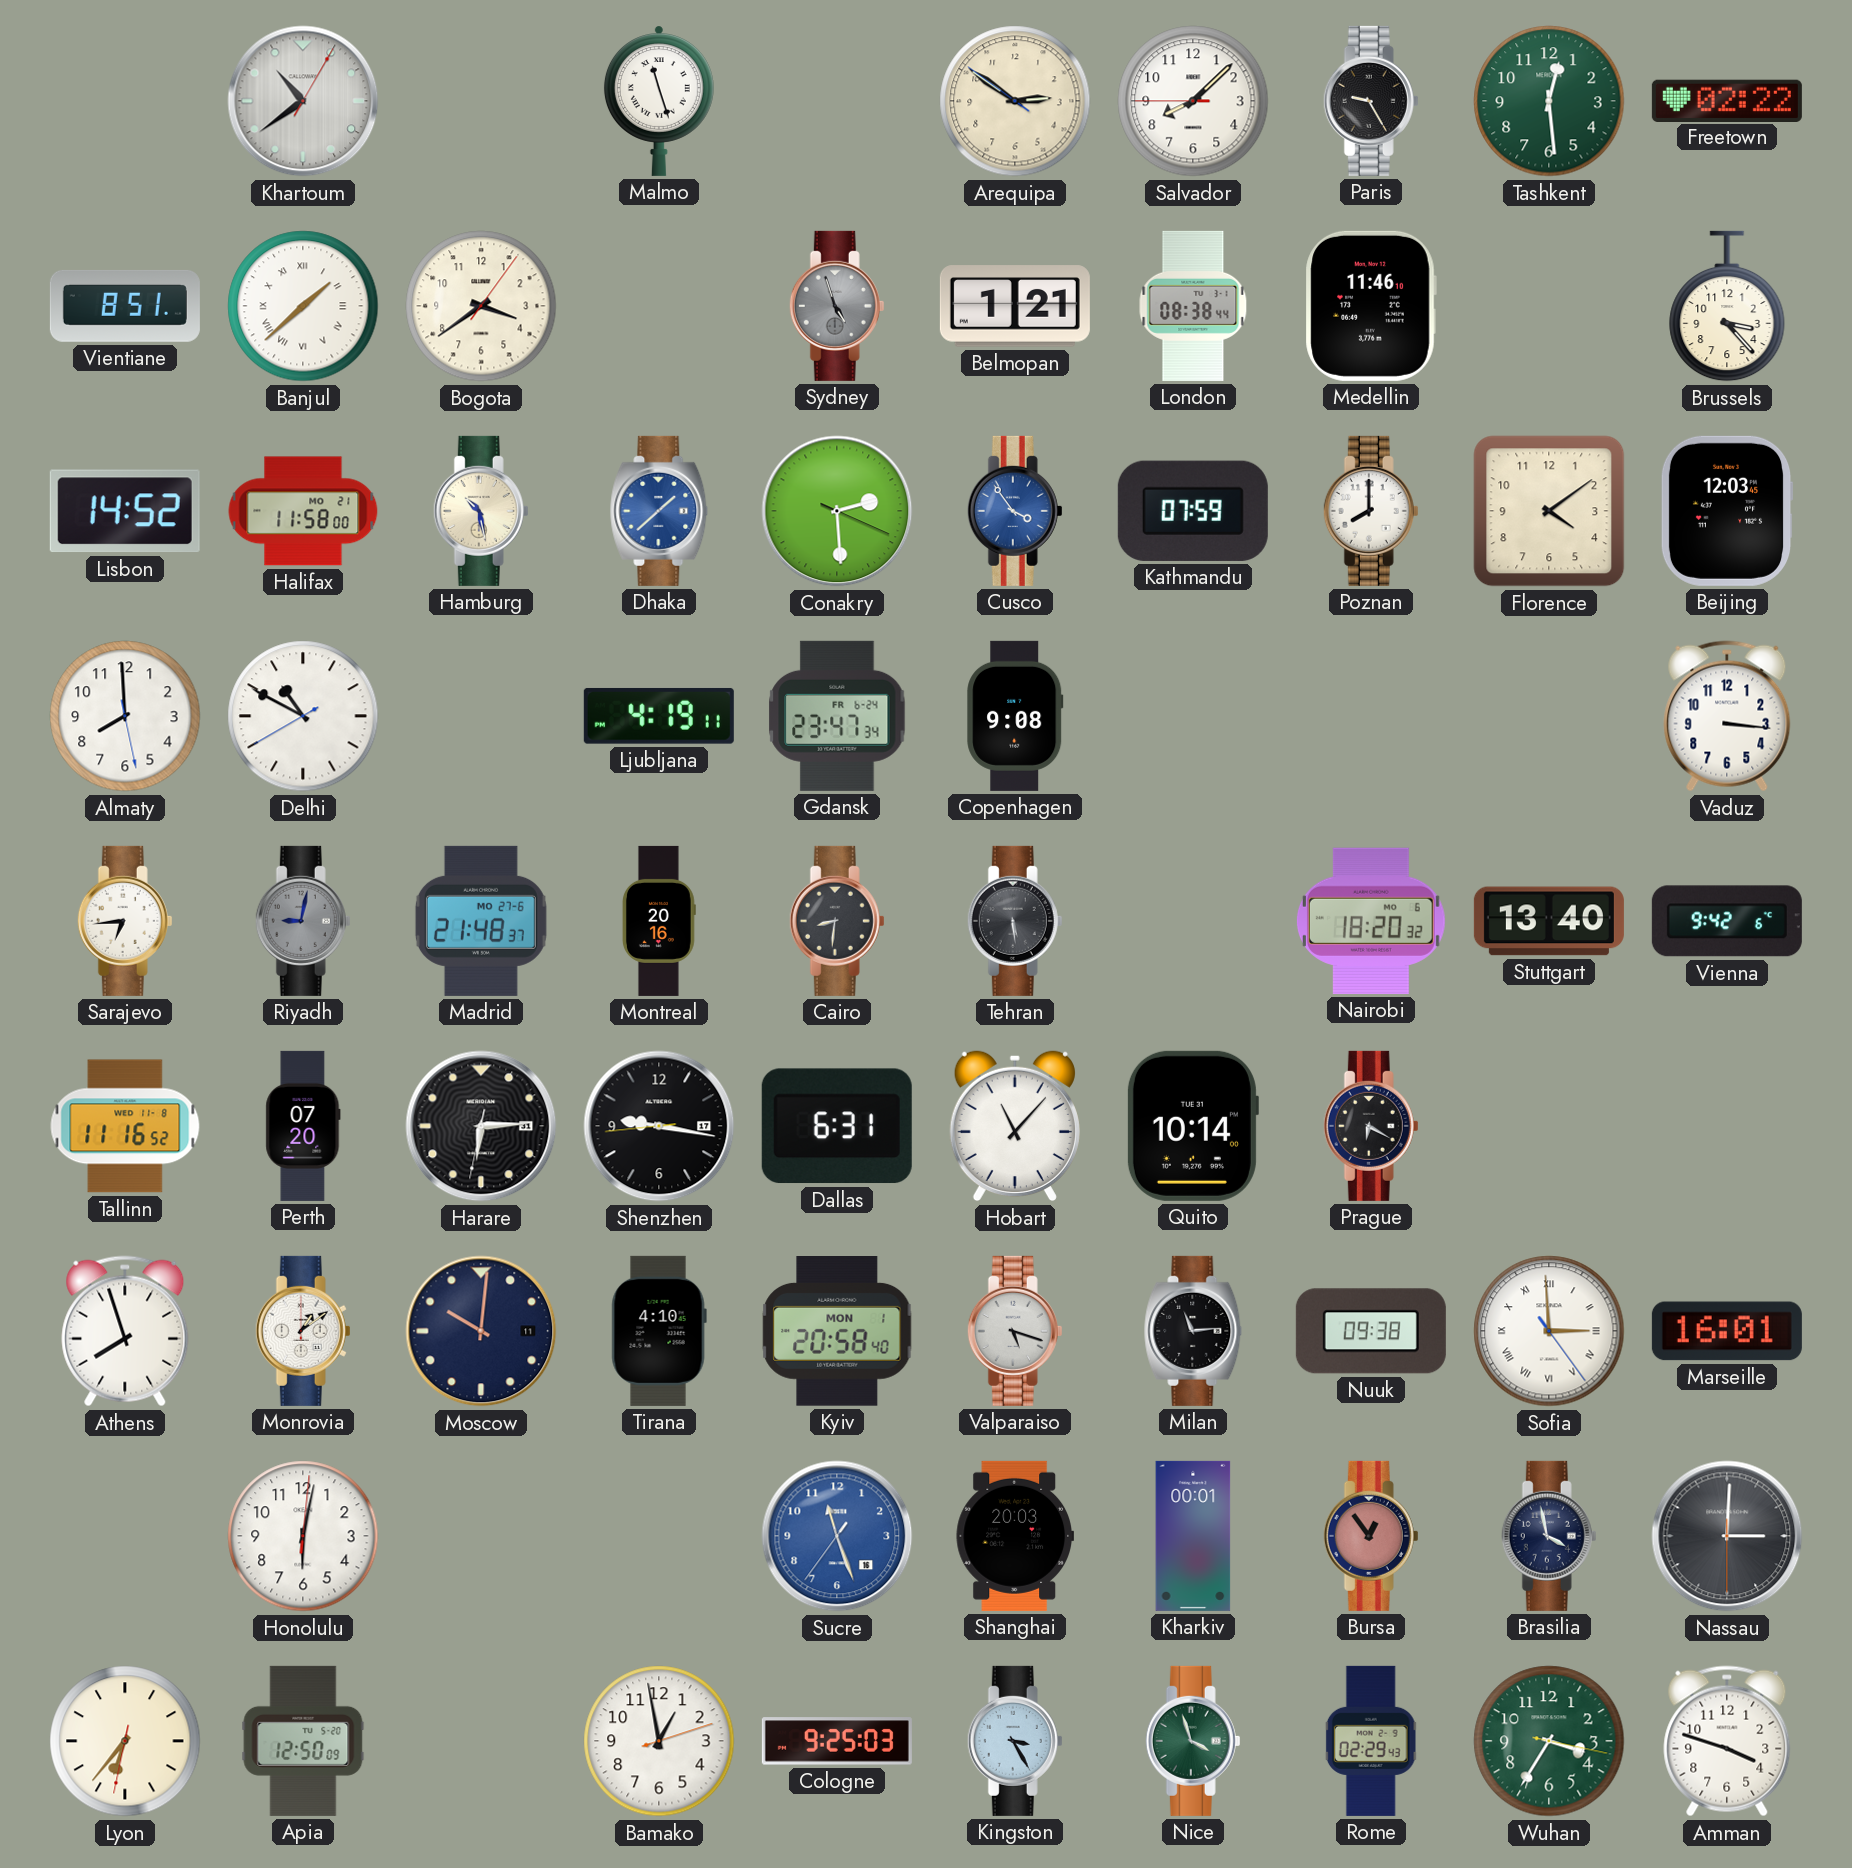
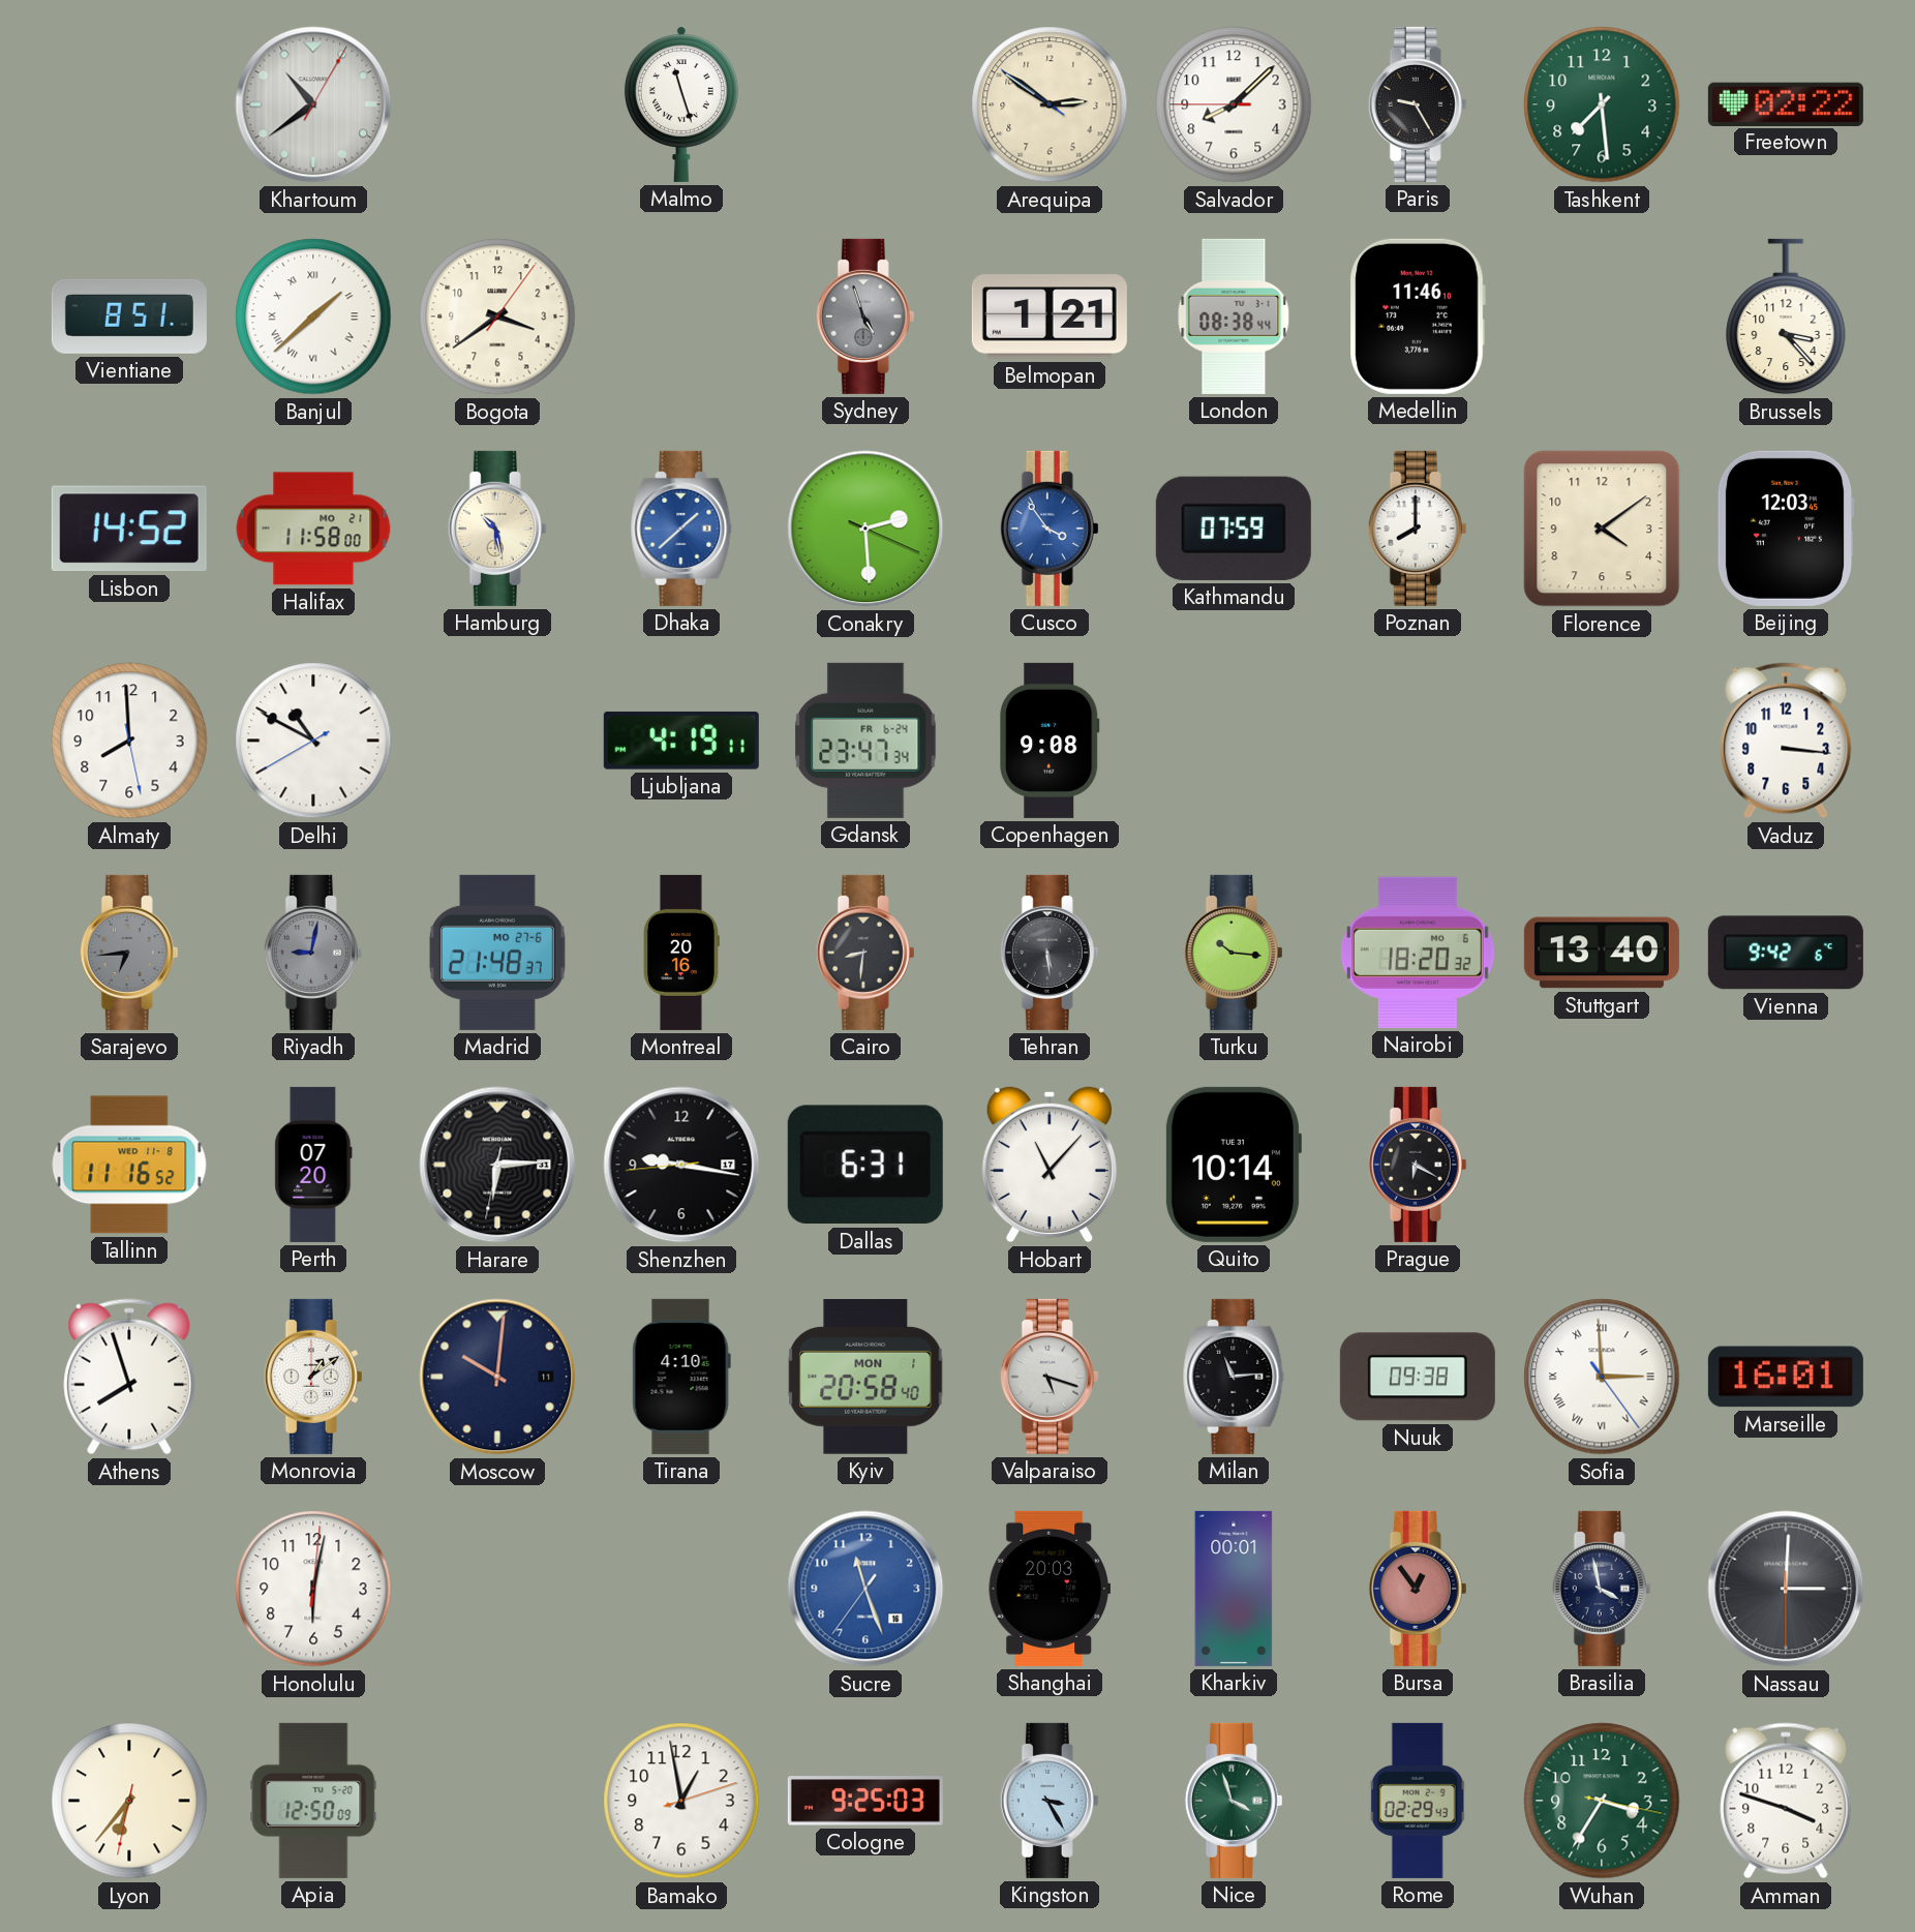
Tashkent: 12:29 -> 7:29 (1602, 104)
Sarajevo dial: white -> grey (129, 953)
Turku: none -> 10:16 (1234, 953)
